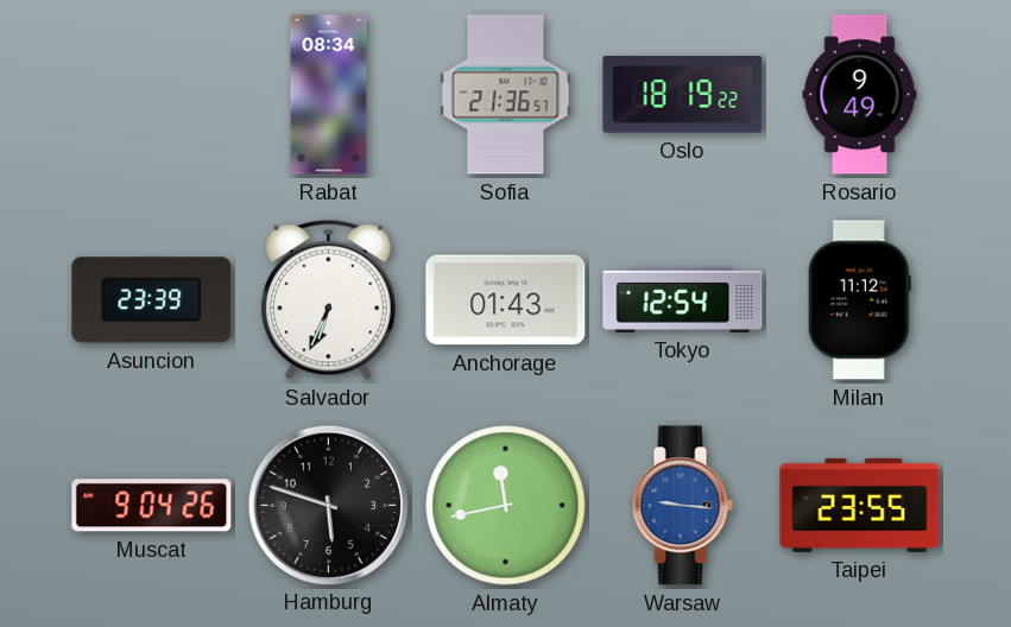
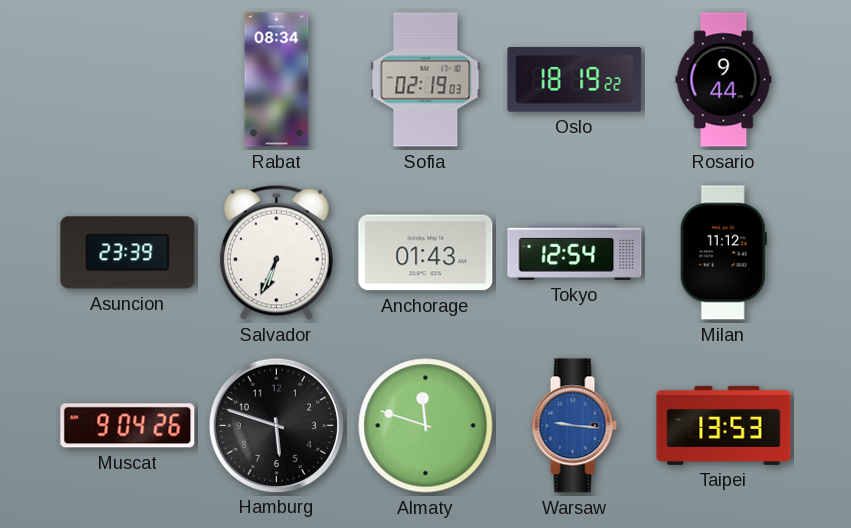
Sofia: 21:36 -> 02:19 (426, 80)
Rosario: 9:49 -> 9:44 (724, 80)
Almaty: 11:43 -> 11:48 (426, 426)
Taipei: 23:55 -> 13:53 (724, 425)
